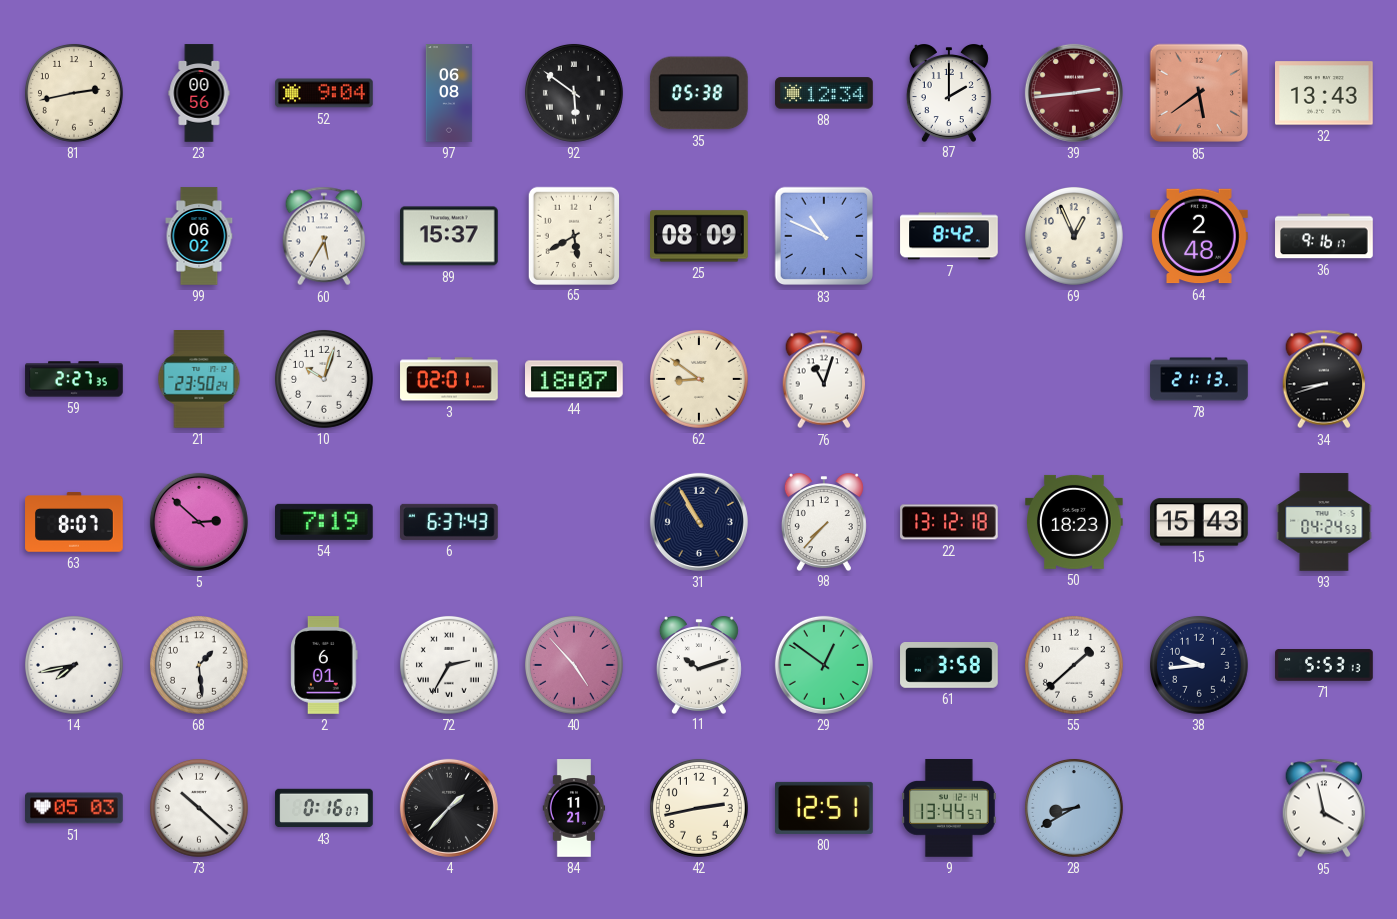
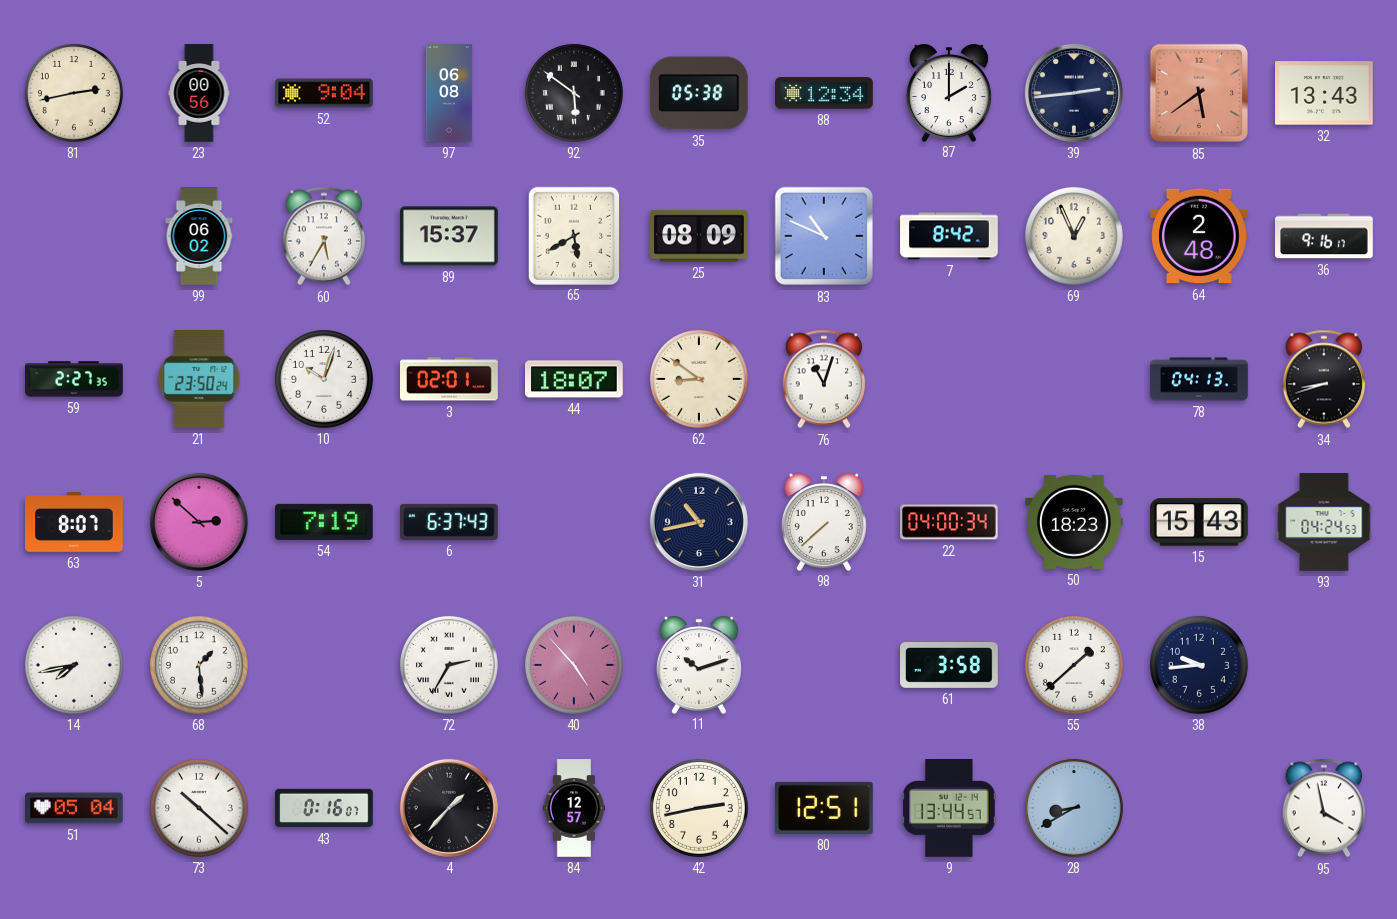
39 dial: burgundy -> navy (1074, 93)
78: 21:13 -> 04:13 (1199, 379)
31: 10:55 -> 10:43 (699, 522)
98: 7:37 -> 7:38 (824, 522)
22: 13:12 -> 04:00 (949, 522)
2: 6:01 -> none (324, 665)
29: 12:51 -> none (824, 665)
71: 5:53 -> none (1324, 666)
51: 05:03 -> 05:04 (74, 808)
84: 11:21 -> 12:57 (574, 808)
